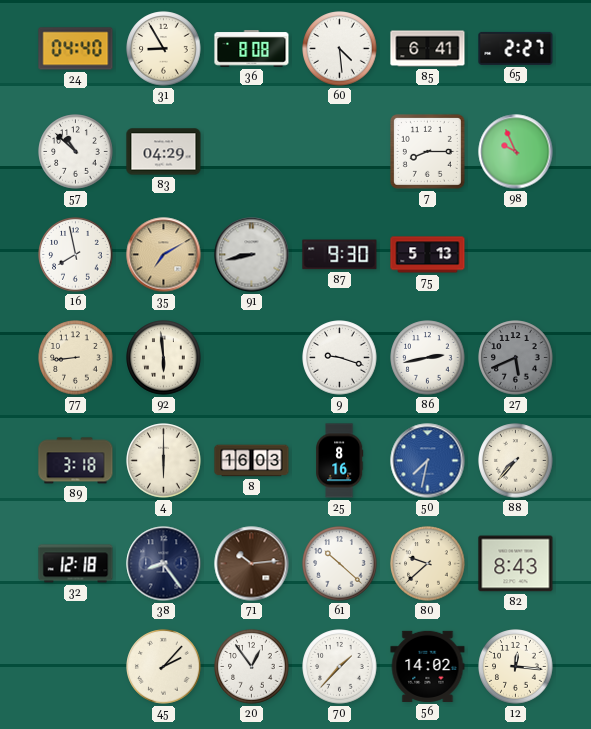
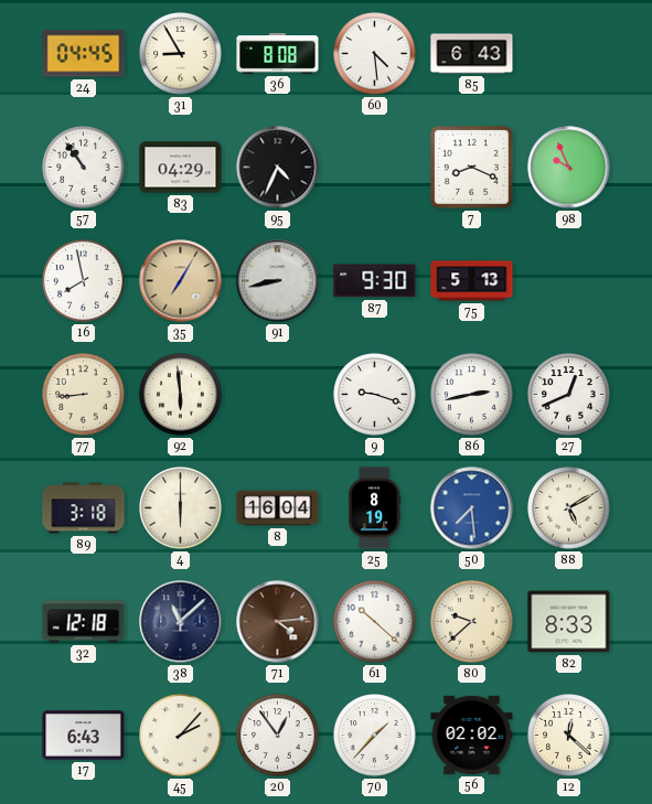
24: 04:40 -> 04:45 (84, 54)
85: 6:41 -> 6:43 (472, 54)
65: 2:27 -> none (516, 48)
57: 10:52 -> 10:54 (84, 168)
95: none -> 4:34 (278, 168)
7: 8:15 -> 8:19 (471, 167)
35: 7:10 -> 7:05 (181, 281)
27: 5:41 -> 12:41 (569, 395)
27 dial: grey -> white (569, 395)
8: 16:03 -> 16:04 (278, 508)
25: 8:16 -> 8:19 (375, 508)
50: 7:32 -> 7:29 (472, 508)
88: 7:37 -> 5:10 (569, 508)
38: 8:24 -> 11:08 (181, 622)
71: 10:14 -> 4:14 (278, 622)
82: 8:43 -> 8:33 (569, 622)
17: none -> 6:43 (84, 736)
56: 14:02 -> 02:02 (472, 735)
12: 12:16 -> 12:22 (569, 736)
